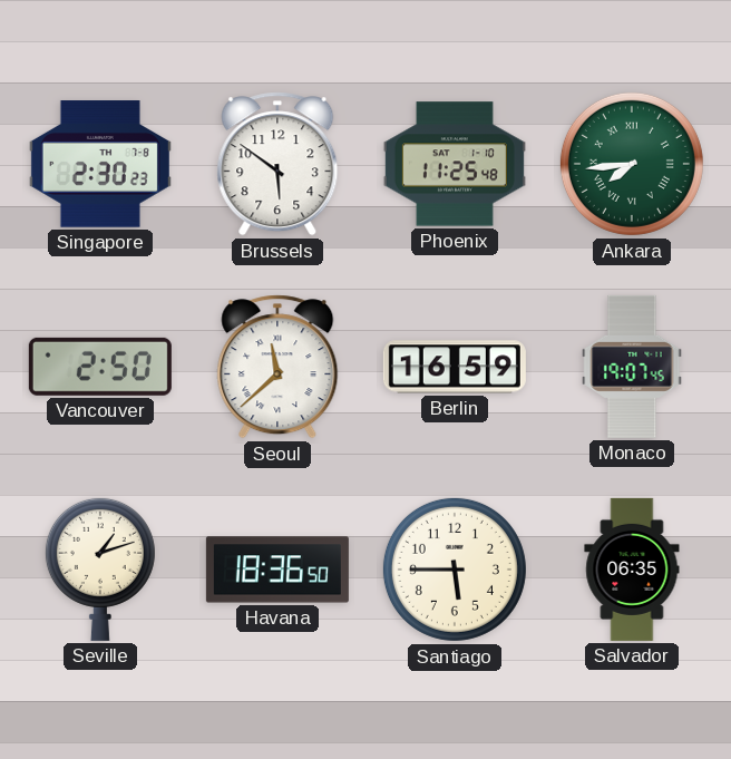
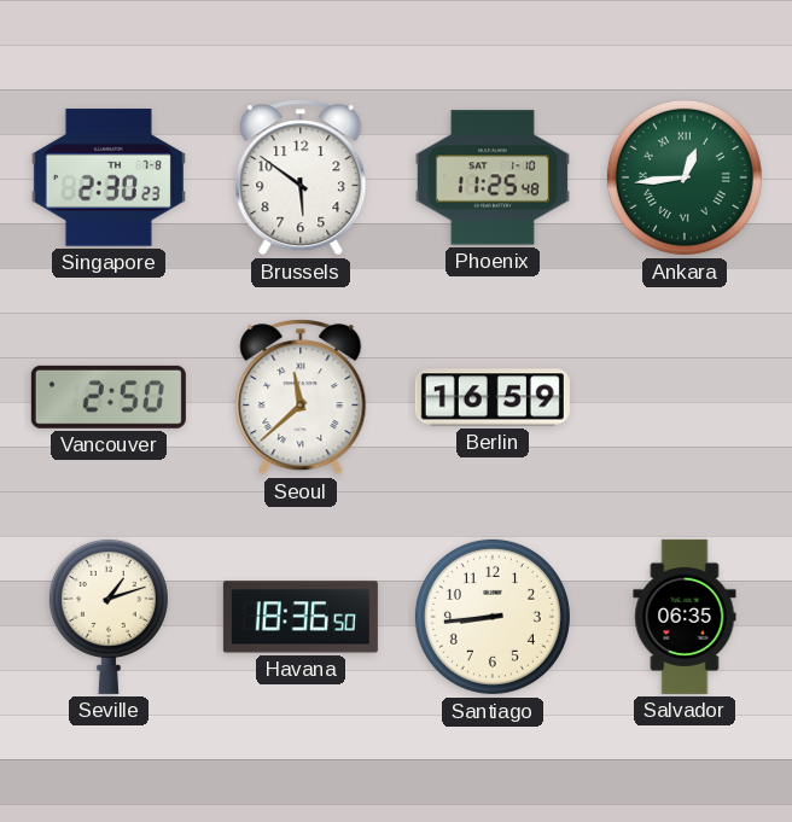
Ankara: 7:44 -> 12:44 (685, 177)
Monaco: 19:07 -> none (632, 367)
Santiago: 5:45 -> 8:44 (493, 617)
